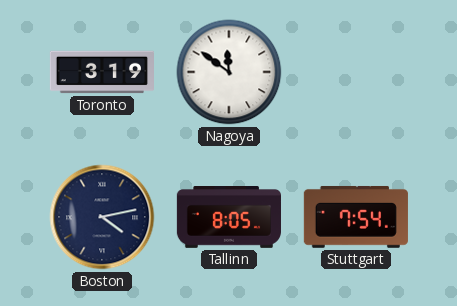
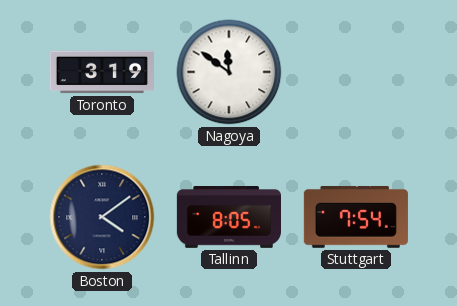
Boston: 4:13 -> 4:09 (102, 217)
